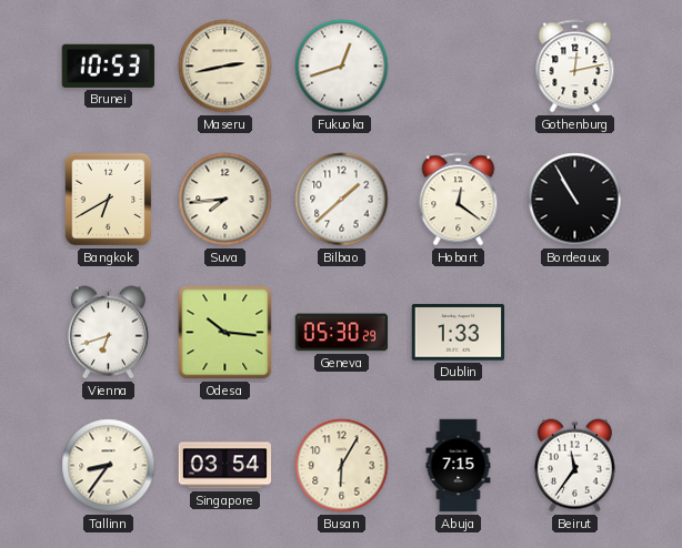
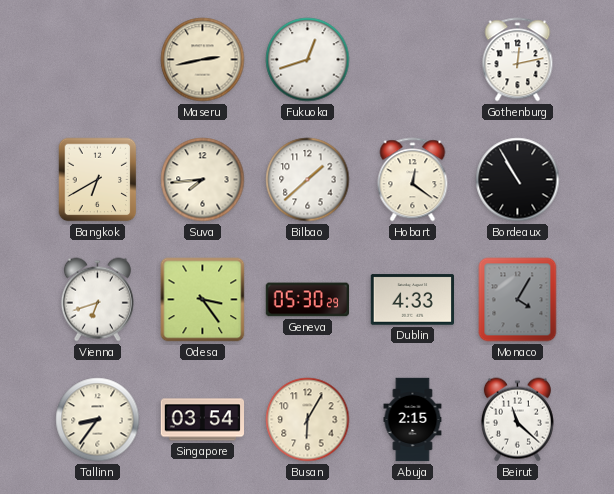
Brunei: 10:53 -> none (108, 65)
Odesa: 10:16 -> 3:24 (203, 300)
Dublin: 1:33 -> 4:33 (412, 300)
Monaco: none -> 4:05 (518, 300)
Abuja: 7:15 -> 2:15 (413, 420)
Beirut: 11:36 -> 11:22 (517, 420)
